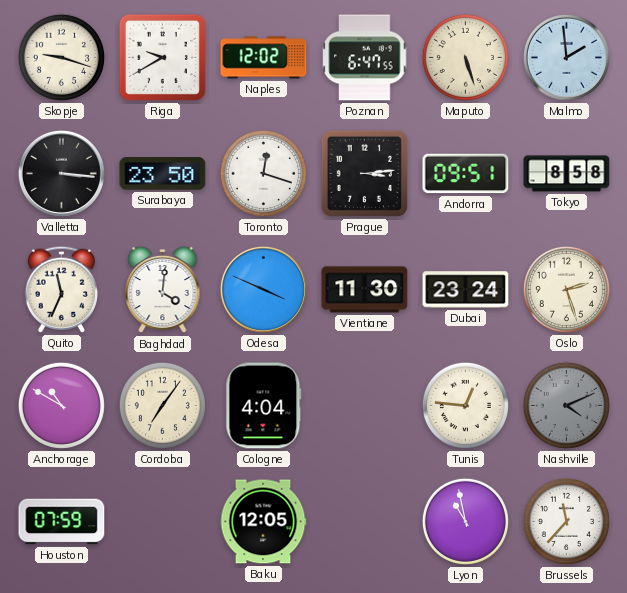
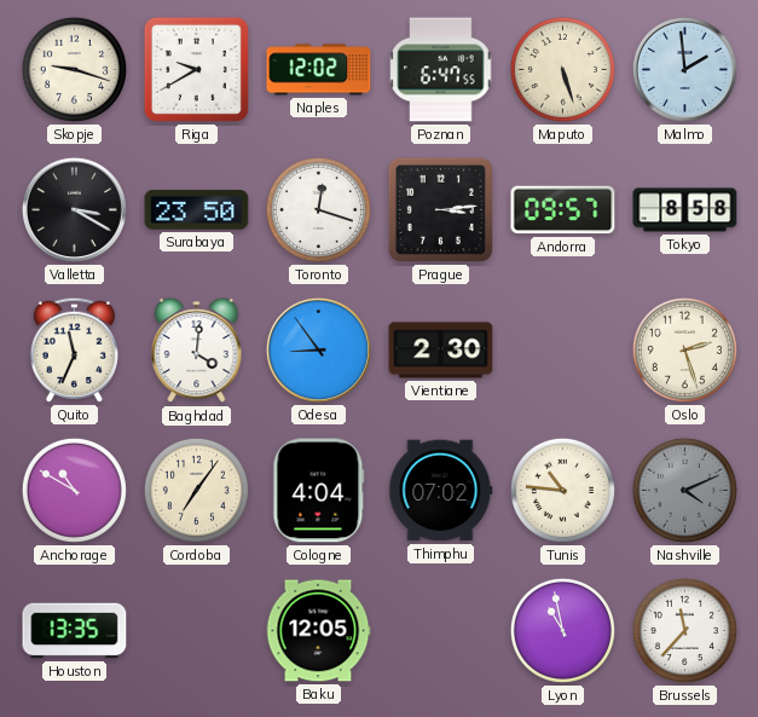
Valletta: 3:16 -> 3:20 (74, 209)
Andorra: 09:51 -> 09:57 (563, 210)
Odesa: 3:49 -> 8:54 (318, 349)
Vientiane: 11:30 -> 2:30 (441, 351)
Dubai: 23:24 -> none (466, 290)
Thimphu: none -> 07:02 (441, 491)
Tunis: 12:46 -> 10:46 (562, 490)
Houston: 07:59 -> 13:35 (75, 631)
